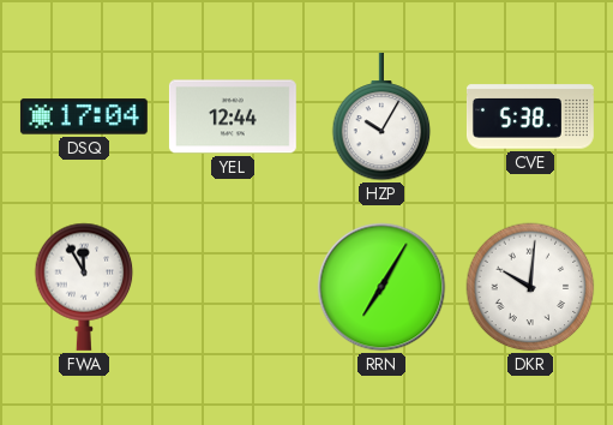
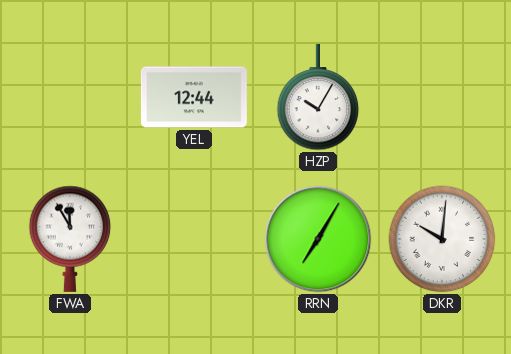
DSQ: 17:04 -> none (84, 116)
CVE: 5:38 -> none (530, 116)
